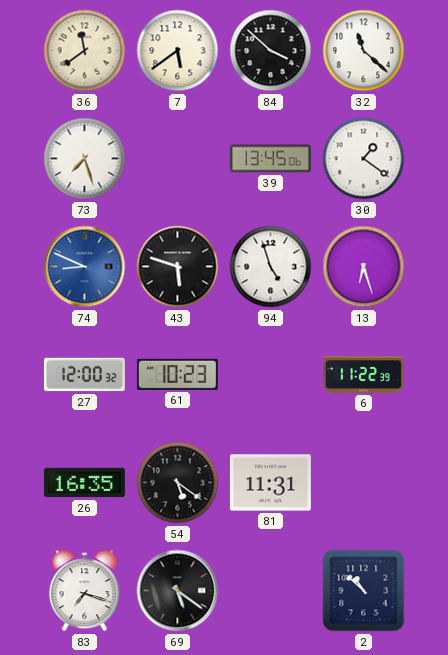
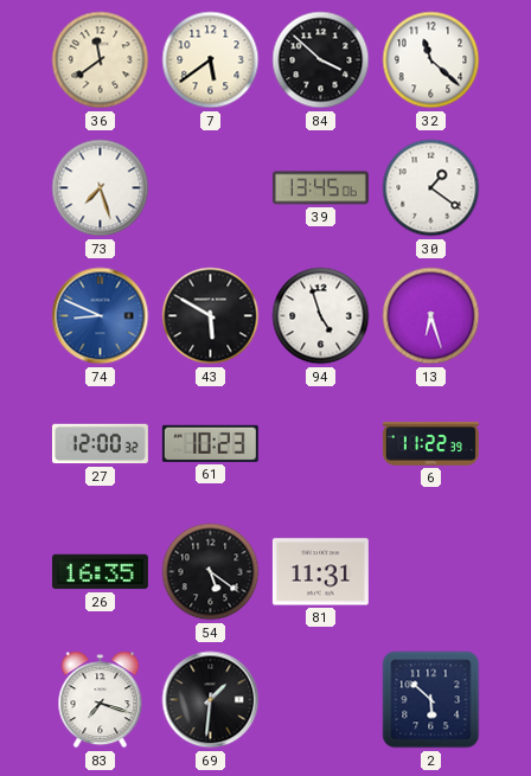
43: 5:48 -> 5:50 (211, 316)
69: 5:21 -> 1:31 (211, 700)
2: 10:52 -> 5:52 (431, 700)
